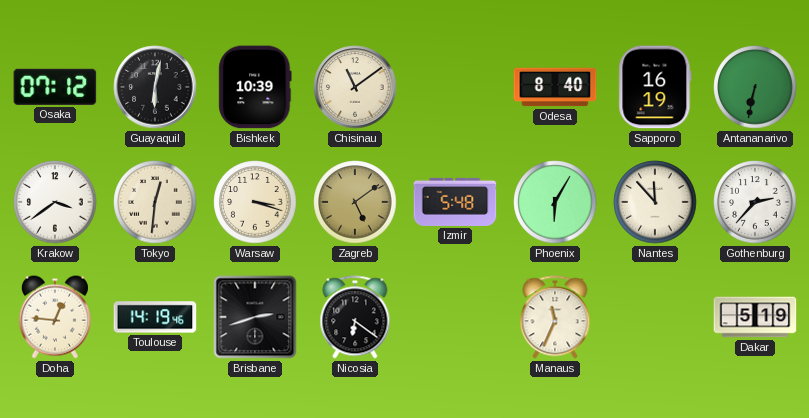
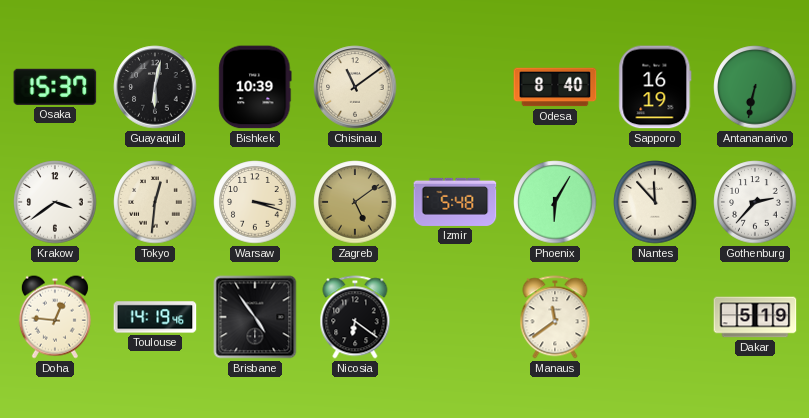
Osaka: 07:12 -> 15:37 (55, 87)
Brisbane: 2:42 -> 4:54 (255, 317)
Manaus: 11:34 -> 11:39 (555, 317)
